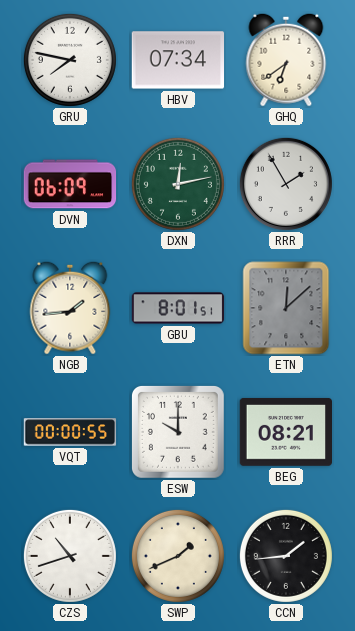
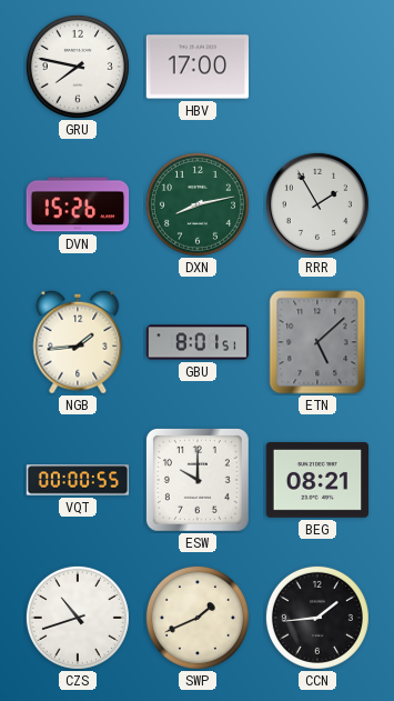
HBV: 07:34 -> 17:00 (198, 67)
GHQ: 6:39 -> none (286, 60)
DVN: 06:09 -> 15:26 (78, 204)
DXN: 12:13 -> 8:13 (198, 204)
ETN: 12:08 -> 5:08 (317, 342)
